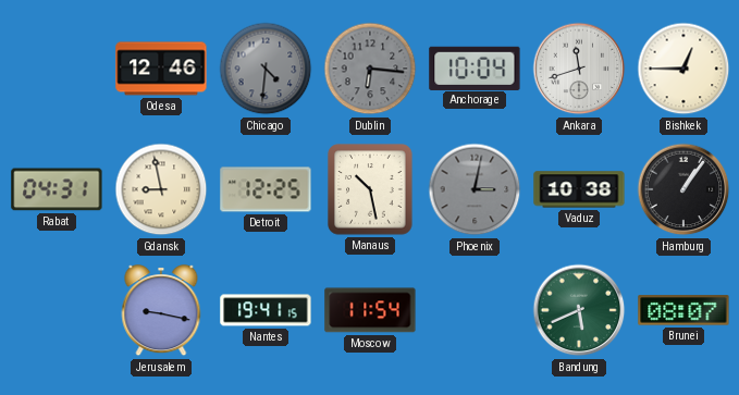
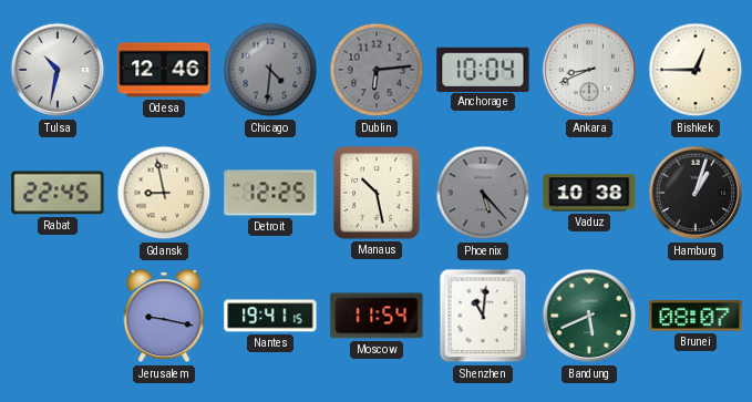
Tulsa: none -> 10:32 (58, 70)
Dublin: 6:16 -> 6:14 (377, 70)
Ankara: 11:42 -> 8:41 (589, 70)
Rabat: 04:31 -> 22:45 (58, 193)
Phoenix: 3:02 -> 5:23 (483, 193)
Hamburg: 1:06 -> 1:03 (696, 193)
Shenzhen: none -> 11:01 (483, 316)
